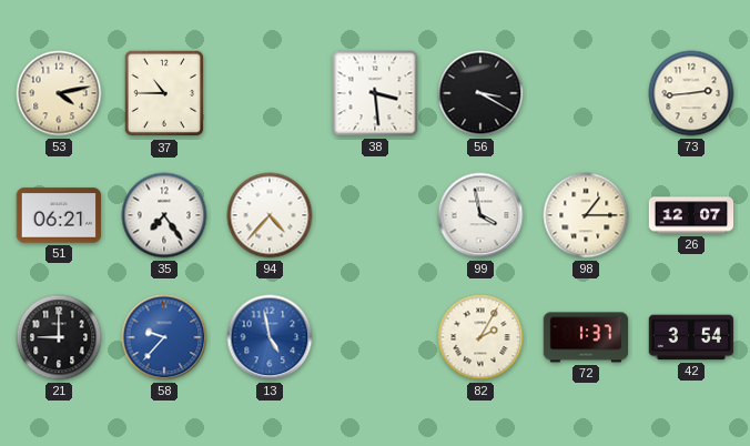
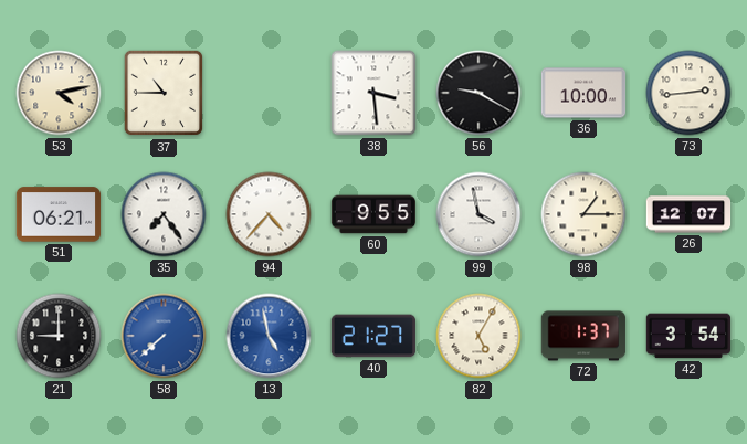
56: 3:20 -> 9:20 (478, 93)
36: none -> 10:00 (583, 93)
60: none -> 9:55 (373, 214)
58: 9:37 -> 7:38 (164, 336)
40: none -> 21:27 (373, 336)
82: 2:05 -> 5:05 (478, 336)
